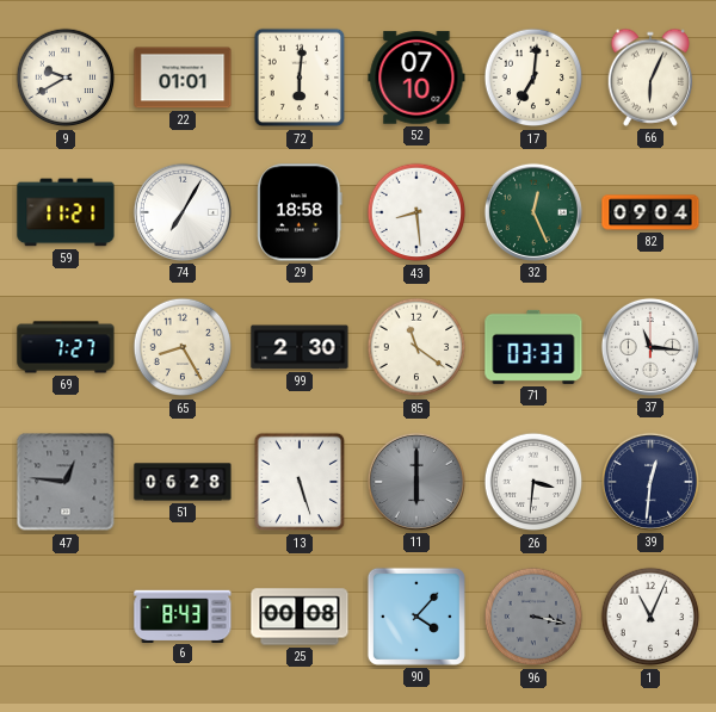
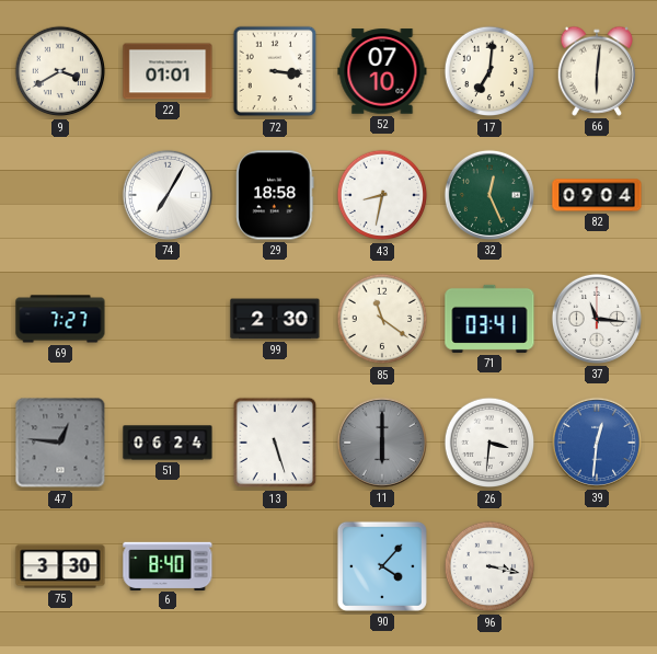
9: 9:40 -> 3:40 (60, 71)
72: 6:01 -> 3:16 (275, 71)
66: 6:04 -> 6:01 (597, 71)
59: 11:21 -> none (66, 212)
43: 8:29 -> 8:32 (382, 195)
65: 8:25 -> none (183, 347)
71: 03:33 -> 03:41 (489, 319)
51: 06:28 -> 06:24 (168, 443)
39 dial: navy -> blue (597, 443)
75: none -> 3:30 (60, 566)
6: 8:43 -> 8:40 (168, 565)
25: 00:08 -> none (300, 617)
96 dial: grey -> white (489, 566)
1: 11:04 -> none (650, 617)
